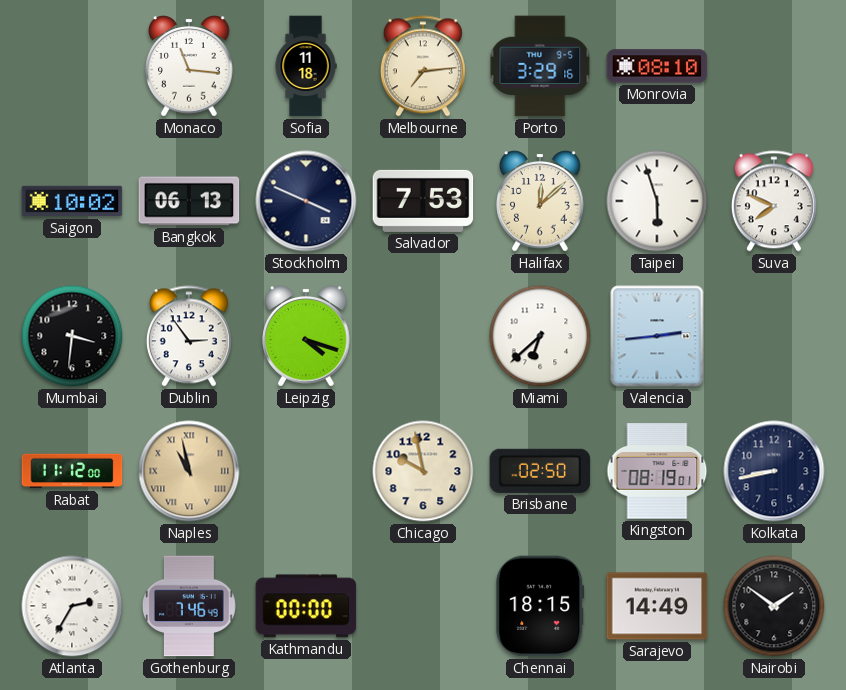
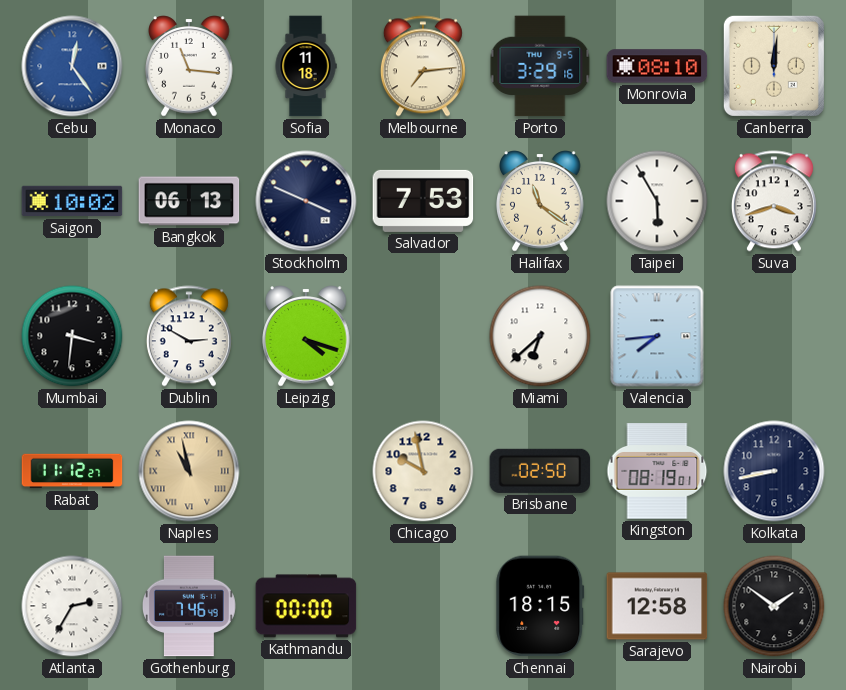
Cebu: none -> 12:24 (72, 66)
Canberra: none -> 12:01 (774, 66)
Halifax: 12:08 -> 11:21 (540, 201)
Taipei: 5:57 -> 5:55 (657, 201)
Suva: 7:49 -> 3:42 (774, 201)
Dublin: 2:54 -> 2:50 (189, 336)
Valencia: 2:44 -> 7:44 (657, 336)
Rabat: 11:12:00 -> 11:12:27 (72, 471)
Sarajevo: 14:49 -> 12:58 (657, 606)
